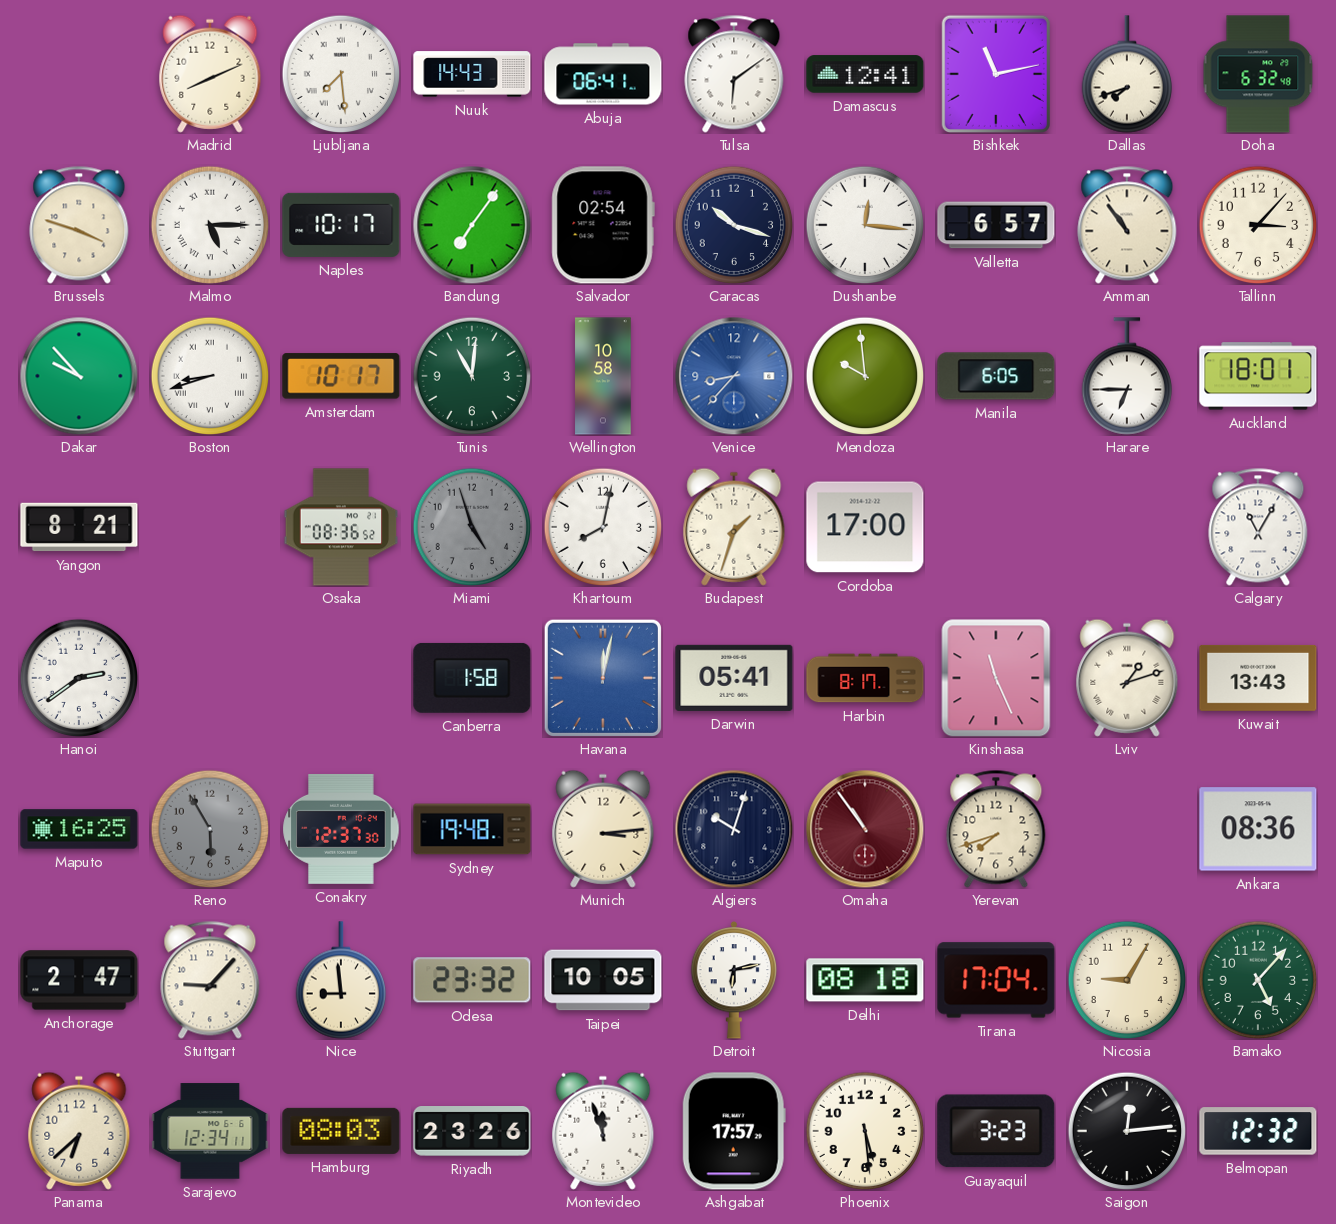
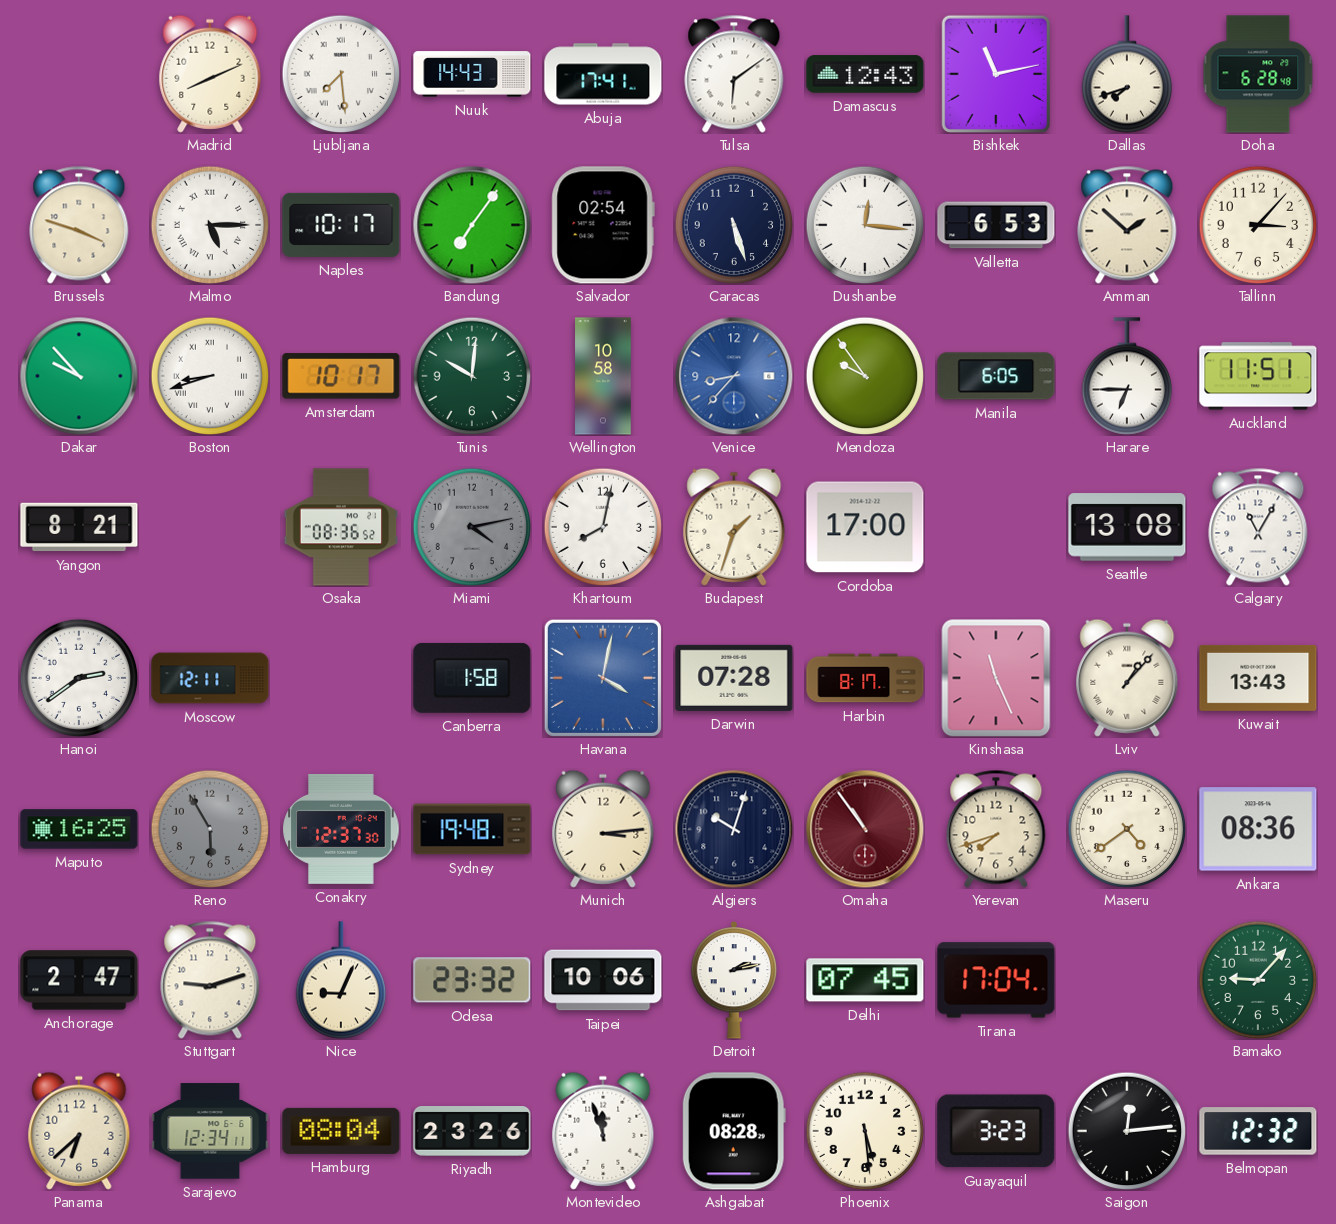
Abuja: 06:41 -> 17:41 (603, 74)
Damascus: 12:41 -> 12:43 (865, 74)
Doha: 6:32 -> 6:28 (1258, 74)
Caracas: 10:18 -> 5:27 (734, 225)
Valletta: 6:57 -> 6:53 (996, 225)
Amman: 10:54 -> 1:52 (1127, 225)
Tunis: 11:01 -> 10:01 (472, 376)
Mendoza: 9:59 -> 9:54 (865, 376)
Auckland: 18:01 -> 11:51 (1258, 376)
Miami: 4:57 -> 4:13 (472, 527)
Seattle: none -> 13:08 (1127, 527)
Moscow: none -> 12:11 (210, 678)
Havana: 12:02 -> 4:02 (603, 678)
Darwin: 05:41 -> 07:28 (734, 678)
Lviv: 1:12 -> 1:07 (1127, 678)
Maseru: none -> 4:39 (1127, 829)
Stuttgart: 9:07 -> 9:12 (210, 980)
Nice: 8:59 -> 9:04 (340, 980)
Taipei: 10:05 -> 10:06 (603, 980)
Detroit: 6:13 -> 2:13 (734, 980)
Delhi: 08:18 -> 07:45 (865, 980)
Nicosia: 9:05 -> none (1127, 980)
Bamako: 5:07 -> 9:07 (1258, 980)
Hamburg: 08:03 -> 08:04 (341, 1131)
Ashgabat: 17:57 -> 08:28 (734, 1131)
